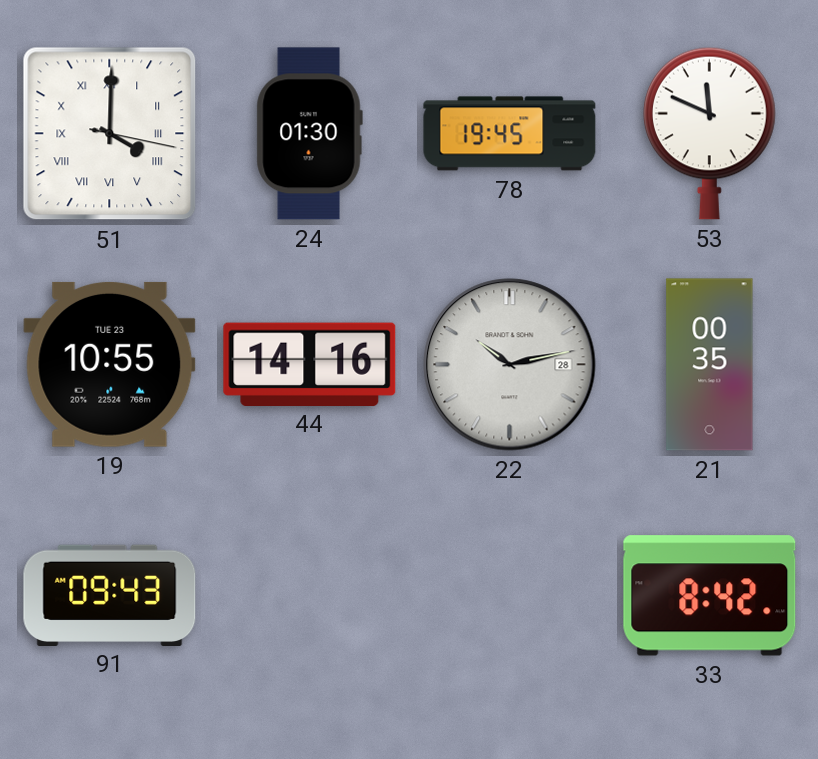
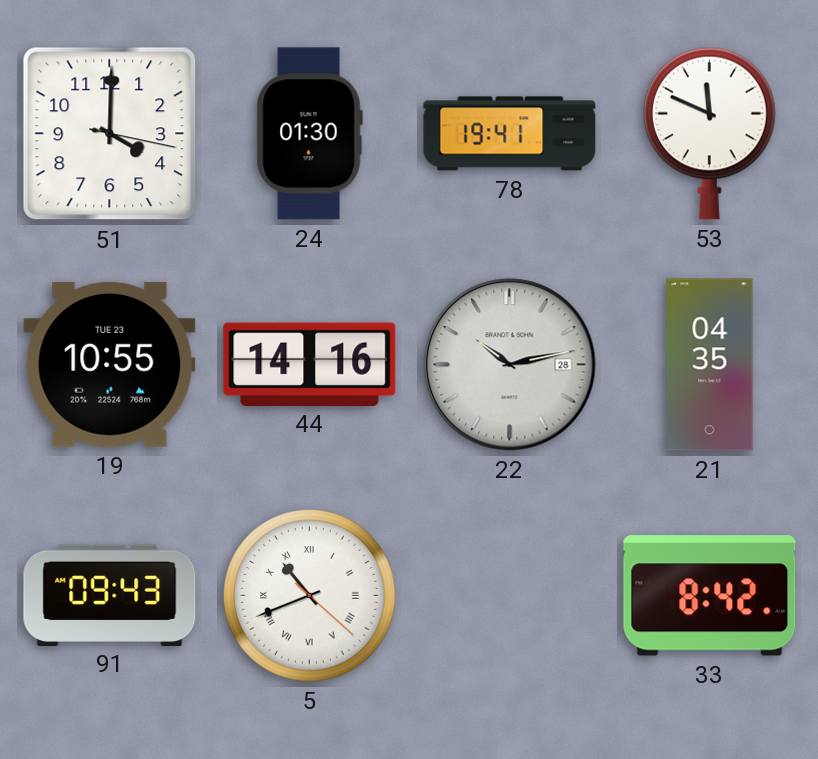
51 numerals: Roman -> Arabic (110, 134)
78: 19:45 -> 19:41 (510, 134)
21: 00:35 -> 04:35 (710, 365)
5: none -> 10:41 (310, 596)
